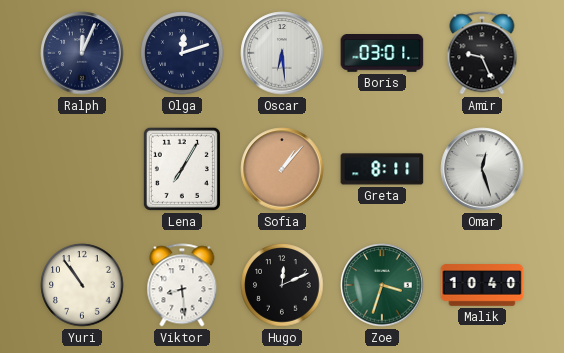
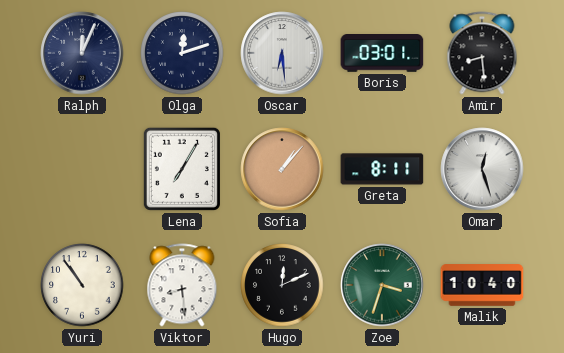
Amir: 9:26 -> 8:29 (482, 53)
